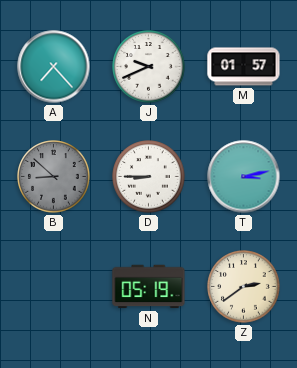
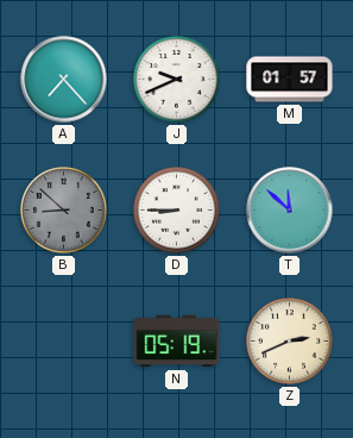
T: 3:13 -> 11:52 (290, 211)
Z: 2:39 -> 2:41 (290, 342)
